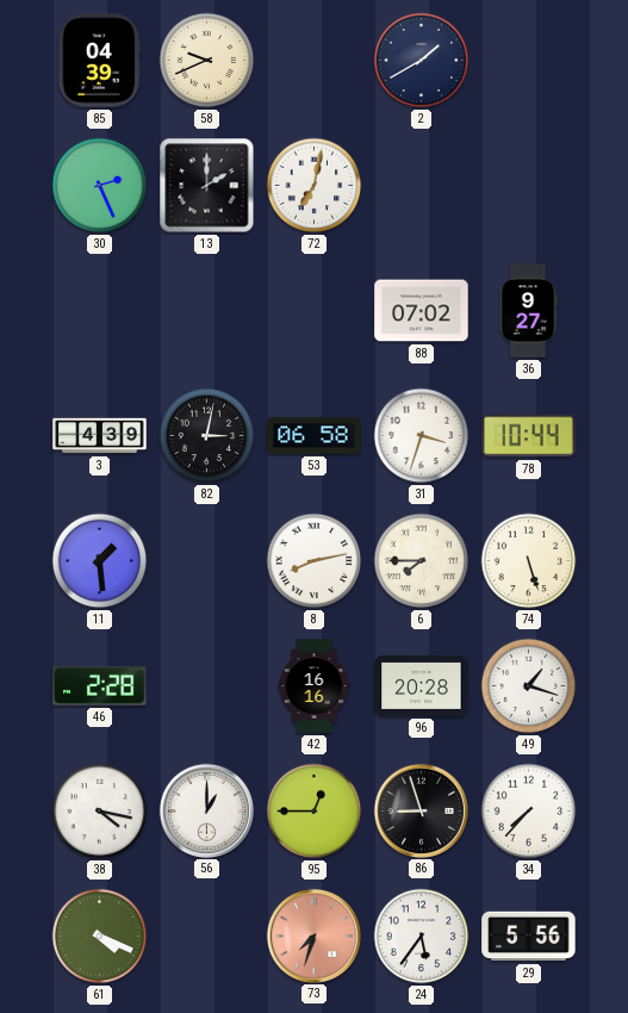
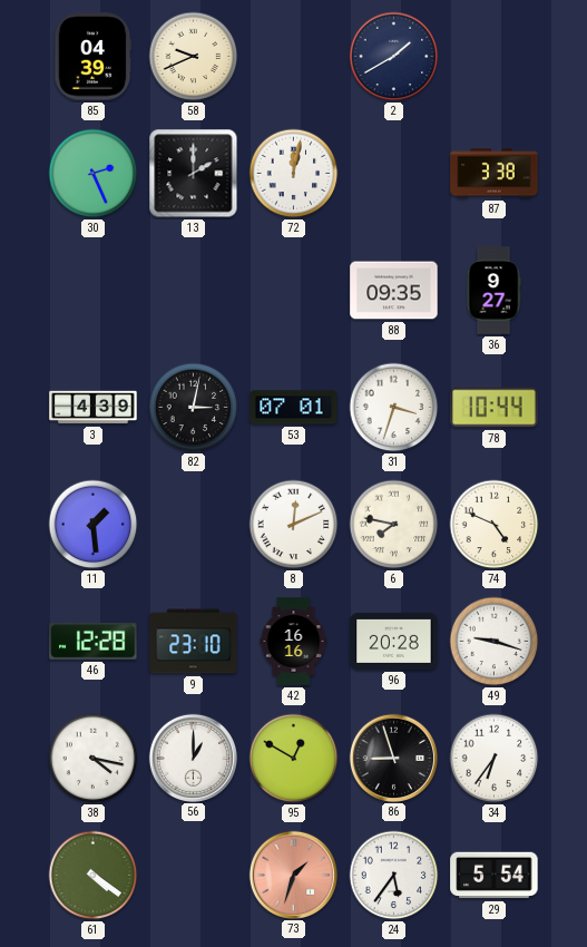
72: 7:02 -> 12:02 (294, 174)
87: none -> 3:38 (495, 174)
88: 07:02 -> 09:35 (394, 291)
53: 06:58 -> 07:01 (294, 408)
8: 8:13 -> 12:11 (294, 525)
6: 7:45 -> 7:47 (394, 525)
74: 5:27 -> 4:49 (495, 525)
46: 2:28 -> 12:28 (94, 641)
9: none -> 23:10 (194, 642)
49: 1:18 -> 9:18 (495, 642)
95: 12:45 -> 12:50 (294, 759)
34: 7:37 -> 6:36 (495, 759)
61: 4:19 -> 4:21 (94, 876)
73: 7:33 -> 1:33 (293, 875)
29: 5:56 -> 5:54 (495, 876)
